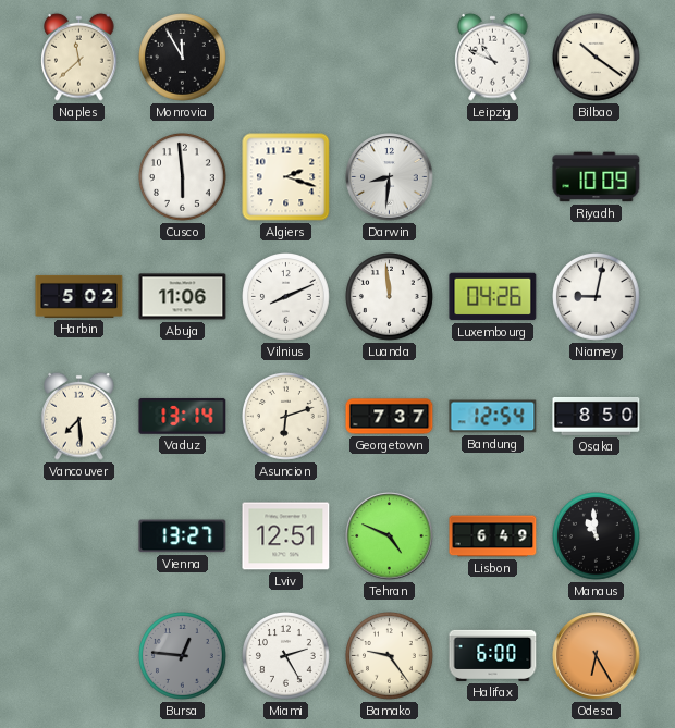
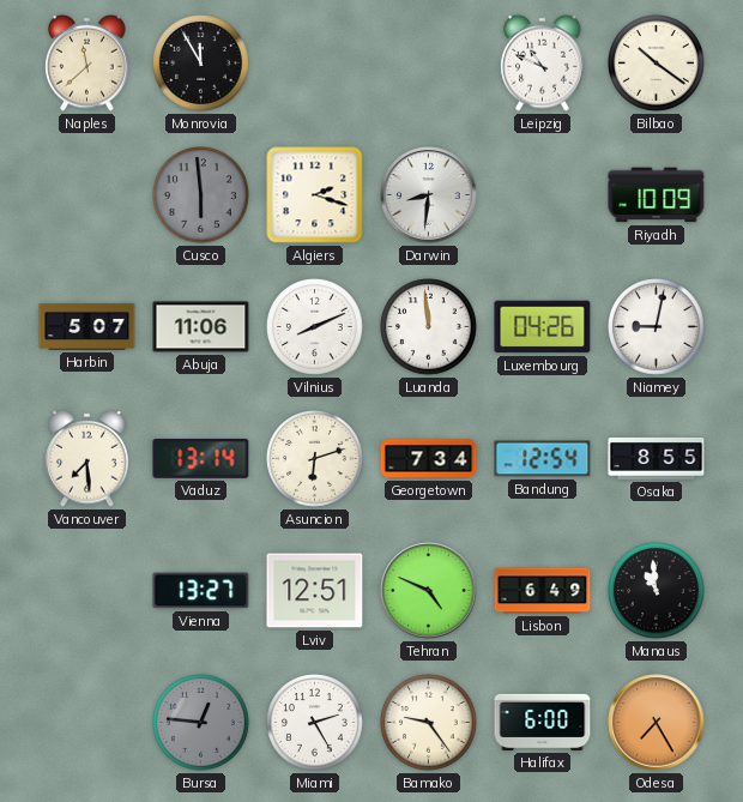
Cusco dial: white -> grey (201, 195)
Harbin: 5:02 -> 5:07 (87, 326)
Georgetown: 7:37 -> 7:34 (429, 459)
Osaka: 8:50 -> 8:55 (657, 459)
Odesa: 6:25 -> 7:25 (657, 723)
